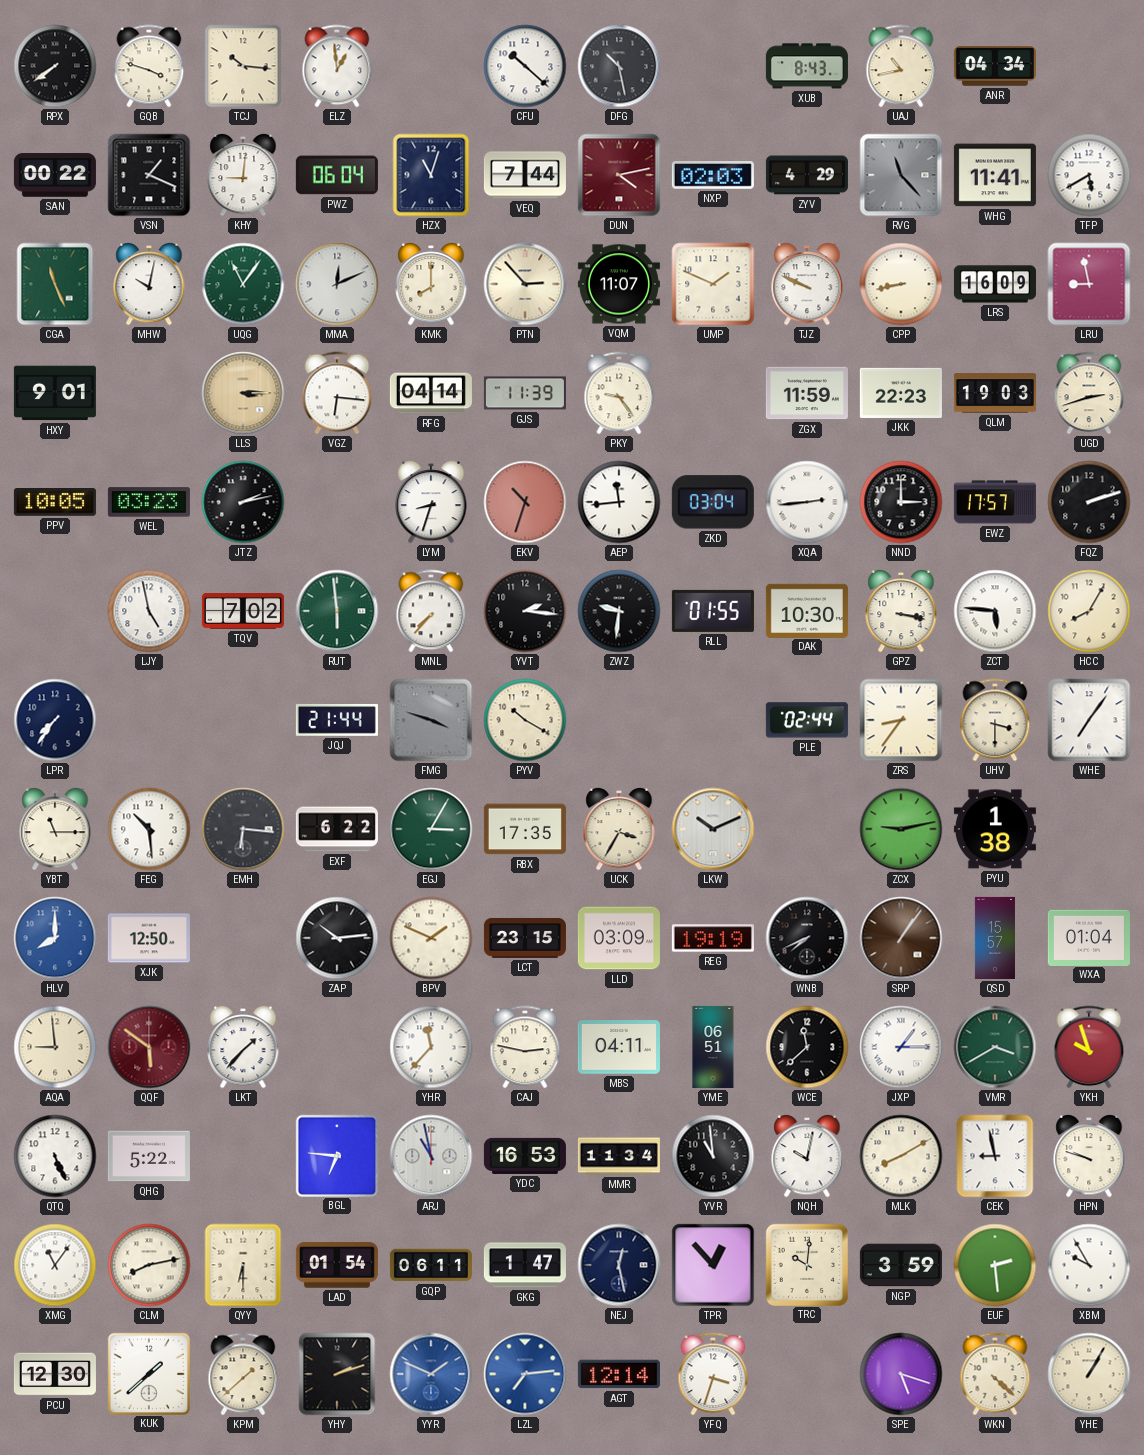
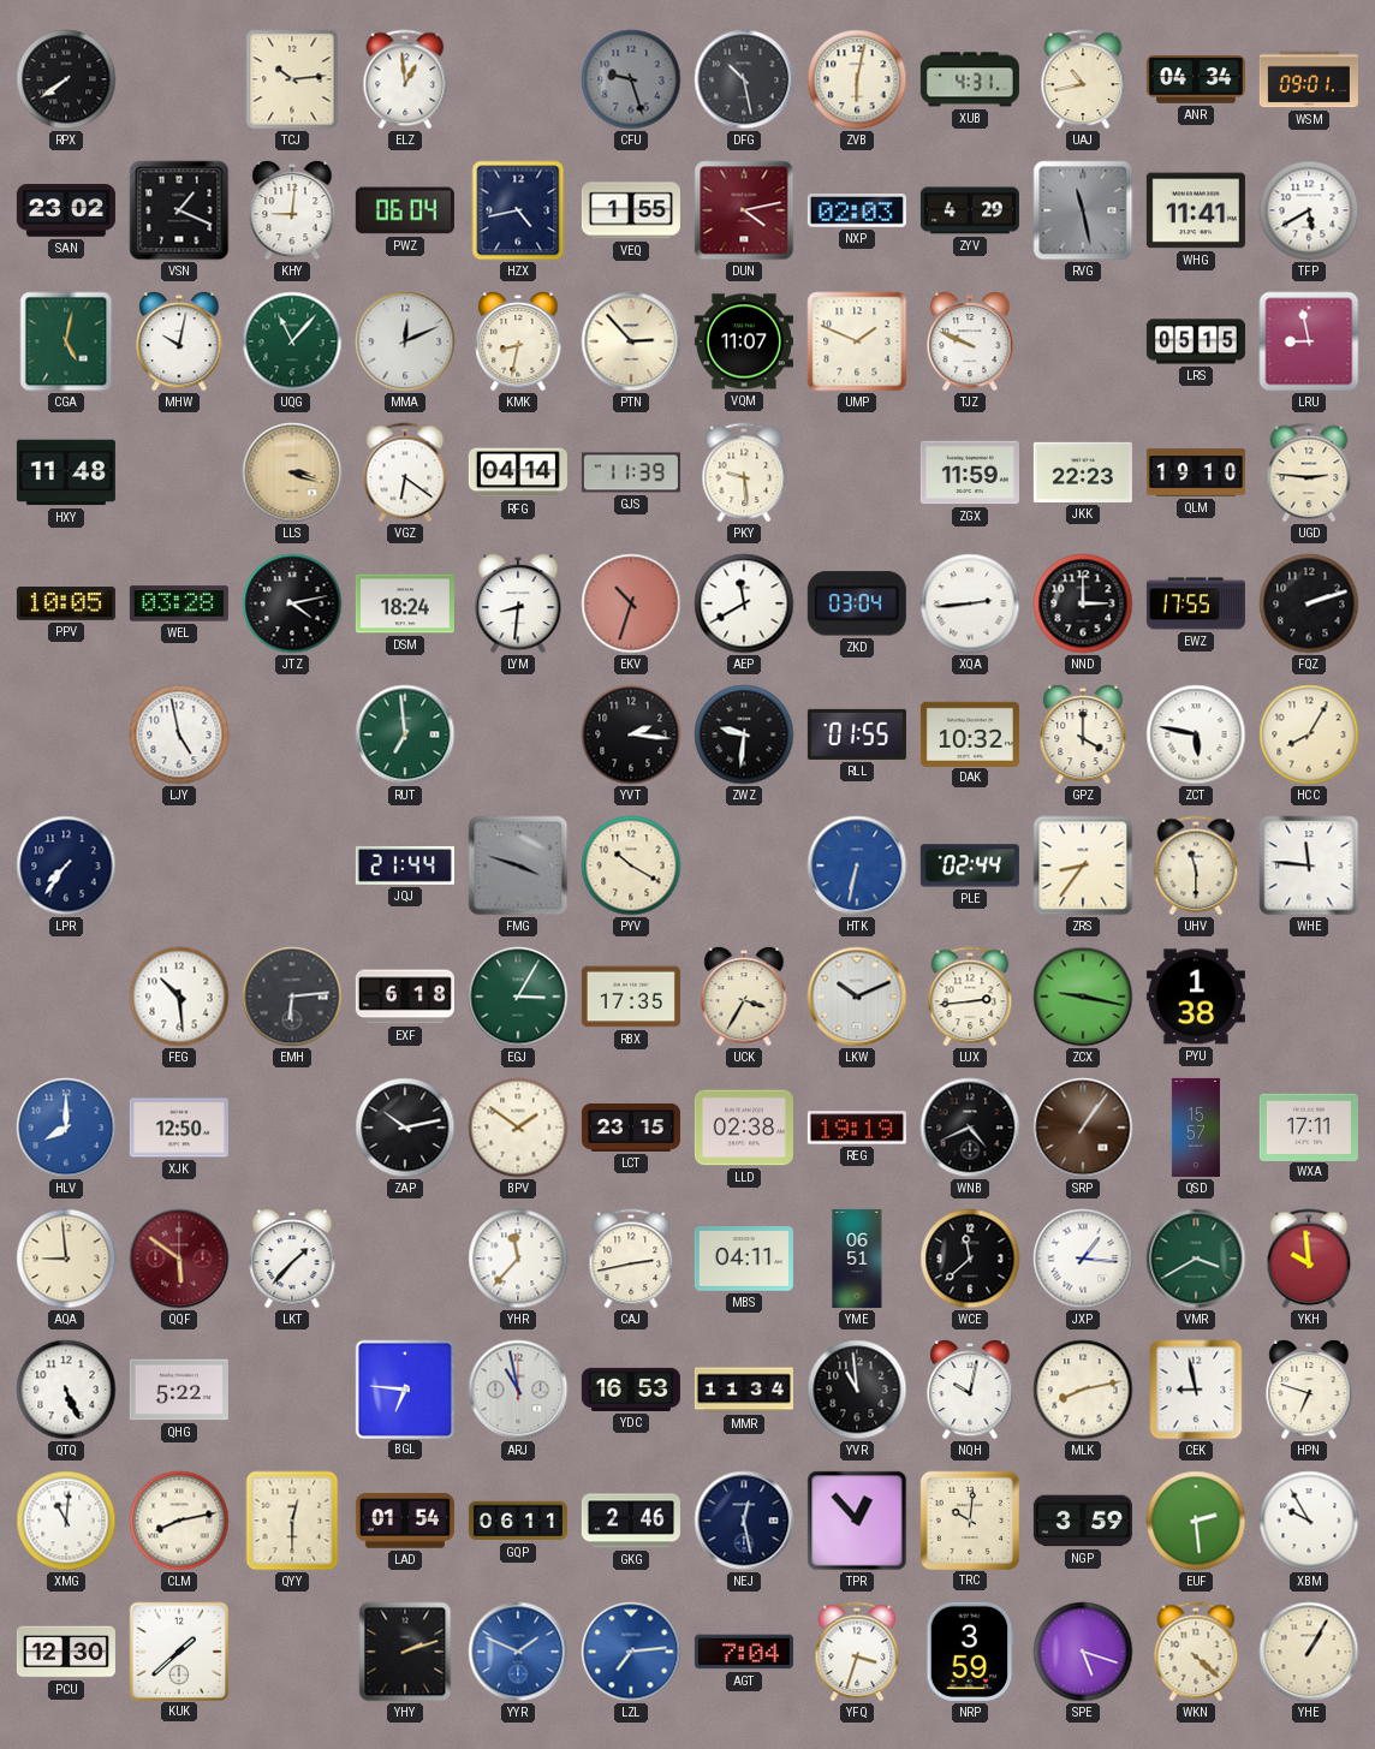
GQB: 3:48 -> none (149, 66)
TCJ: 10:16 -> 10:14 (292, 79)
CFU: 10:22 -> 9:27 (631, 79)
CFU dial: white -> grey (631, 79)
ZVB: none -> 6:02 (857, 79)
XUB: 8:43 -> 4:31 (970, 79)
WSM: none -> 09:01 (1309, 79)
SAN: 00:22 -> 23:02 (66, 210)
HZX: 11:03 -> 4:43 (518, 210)
VEQ: 7:44 -> 1:55 (631, 210)
RVG: 11:23 -> 11:28 (1083, 210)
CGA: 11:26 -> 5:02 (66, 341)
UQG: 11:06 -> 11:07 (292, 341)
KMK: 8:00 -> 8:32 (518, 341)
CPP: 8:43 -> none (901, 284)
LRS: 16:09 -> 05:15 (1196, 341)
HXY: 9:01 -> 11:48 (66, 472)
LLS: 3:15 -> 3:18 (292, 472)
VGZ: 6:16 -> 6:21 (405, 472)
PKY: 9:24 -> 9:29 (744, 472)
QLM: 19:03 -> 19:10 (1196, 472)
UGD: 2:42 -> 2:46 (1309, 472)
WEL: 03:23 -> 03:28 (179, 603)
JTZ: 2:13 -> 4:13 (292, 603)
DSM: none -> 18:24 (405, 603)
LYM: 8:33 -> 8:31 (518, 603)
AEP: 11:44 -> 11:40 (744, 603)
EWZ: 17:57 -> 17:55 (1196, 603)
TQV: 7:02 -> none (243, 611)
RUT: 5:59 -> 6:59 (405, 734)
MNL: 7:37 -> none (431, 611)
DAK: 10:30 -> 10:32 (970, 733)
GPZ: 3:17 -> 4:00 (1083, 734)
ZCT: 5:46 -> 5:47 (1196, 734)
HTK: none -> 6:32 (857, 865)
UHV: 3:30 -> 11:30 (1196, 865)
WHE: 7:06 -> 11:46 (1309, 865)
YBT: 11:15 -> none (55, 829)
EMH: 6:16 -> 6:14 (292, 997)
EXF: 6:22 -> 6:18 (405, 997)
LUX: none -> 2:44 (970, 997)
ZCX: 9:13 -> 9:17 (1083, 997)
ZAP: 10:14 -> 10:13 (405, 1128)
BPV: 1:49 -> 1:51 (518, 1128)
LLD: 03:09 -> 02:38 (744, 1128)
WNB: 7:41 -> 4:41 (970, 1128)
WXA: 01:04 -> 17:11 (1309, 1126)
CAJ: 2:47 -> 2:43 (631, 1259)
JXP: 1:15 -> 1:16 (1083, 1259)
YKH: 9:57 -> 9:59 (1309, 1259)
MLK: 8:10 -> 8:13 (1083, 1390)
HPN: 9:48 -> 6:48 (1309, 1390)
XMG: 11:06 -> 11:01 (66, 1521)
QYY: 6:30 -> 12:30 (292, 1521)
GKG: 1:47 -> 2:46 (631, 1521)
KPM: 1:38 -> none (243, 1374)
AGT: 12:14 -> 7:04 (744, 1652)
NRP: none -> 3:59 (970, 1652)
